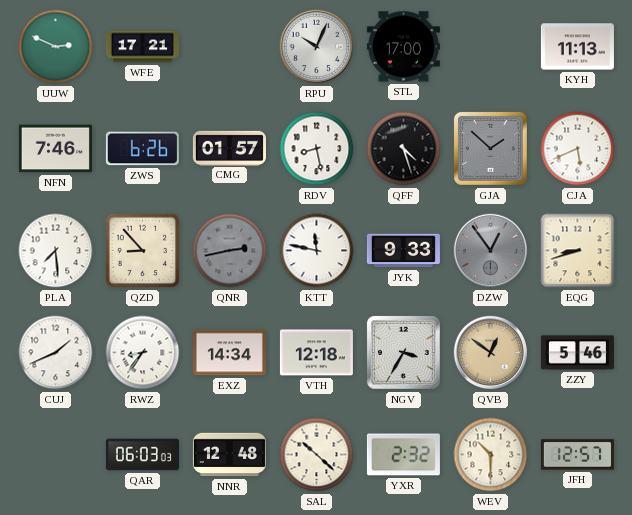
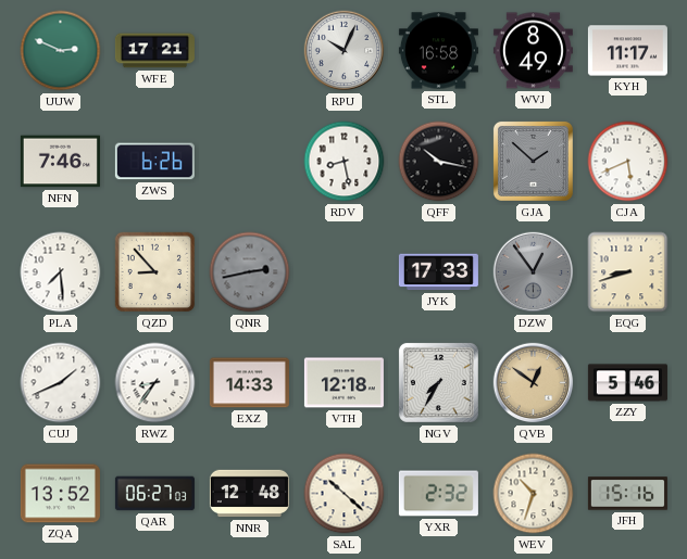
STL: 17:00 -> 16:58 (438, 51)
WVJ: none -> 8:49 (533, 51)
KYH: 11:13 -> 11:17 (627, 51)
CMG: 01:57 -> none (229, 148)
QFF: 4:27 -> 10:17 (439, 162)
KTT: 11:47 -> none (317, 251)
JYK: 9:33 -> 17:33 (438, 272)
EXZ: 14:34 -> 14:33 (249, 383)
NGV: 3:35 -> 7:35 (438, 382)
ZQA: none -> 13:52 (60, 494)
QAR: 06:03 -> 06:27 (154, 494)
WEV: 10:30 -> 10:33 (534, 494)
JFH: 12:57 -> 15:16 (627, 494)
